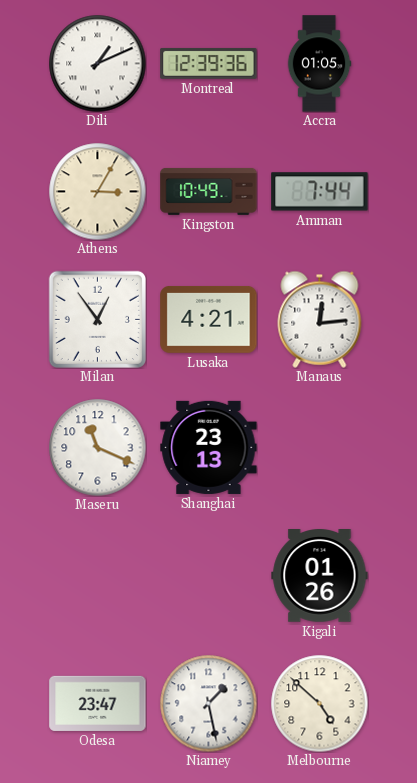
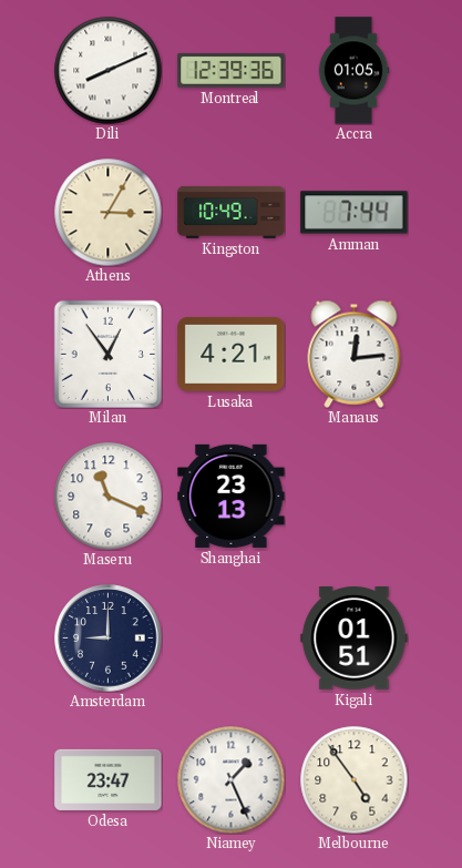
Dili: 1:11 -> 8:11 (107, 70)
Amsterdam: none -> 9:00 (109, 639)
Kigali: 01:26 -> 01:51 (355, 639)
Niamey: 1:28 -> 1:26 (230, 779)
Melbourne: 4:52 -> 4:54 (353, 779)
